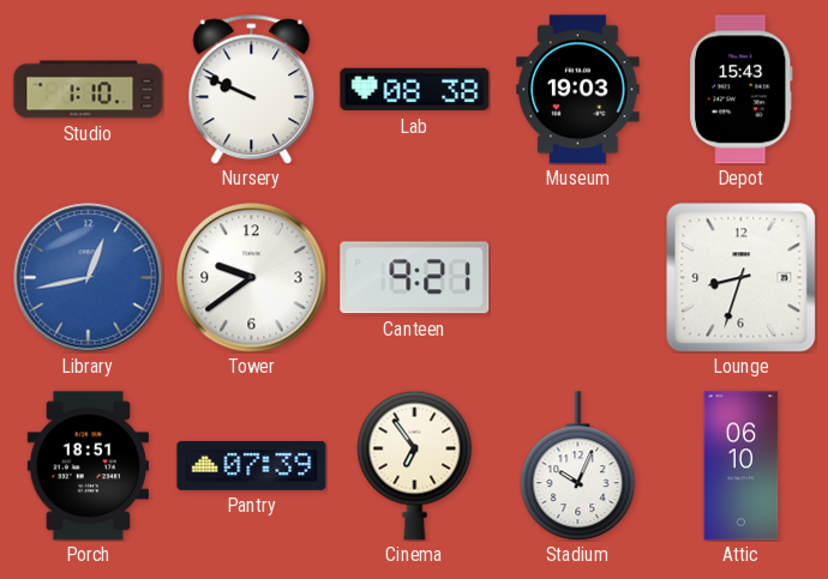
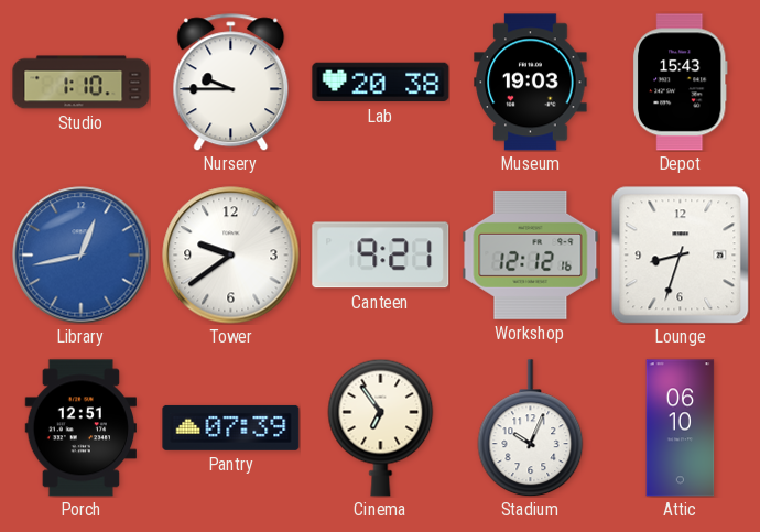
Nursery: 9:49 -> 9:45 (231, 83)
Lab: 08:38 -> 20:38 (381, 83)
Workshop: none -> 12:12 (531, 254)
Porch: 18:51 -> 12:51 (82, 428)
